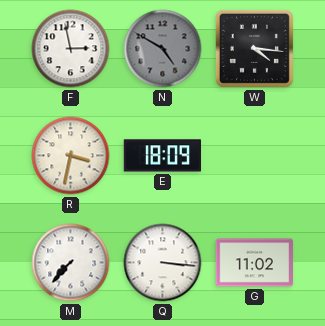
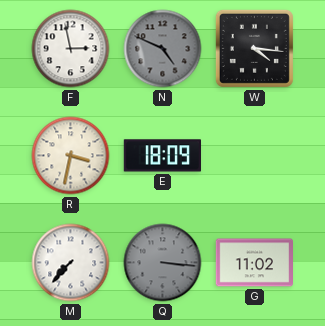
N: 4:50 -> 4:49 (163, 49)
Q dial: white -> grey (163, 263)
